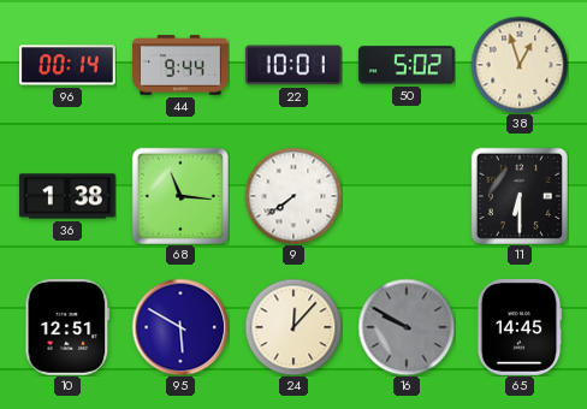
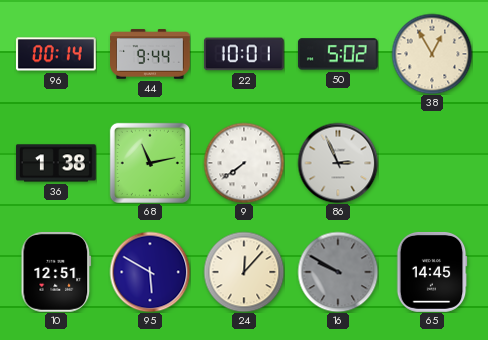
38: 12:57 -> 12:55 (432, 54)
68: 11:16 -> 11:13 (150, 163)
86: none -> 2:56 (338, 163)
11: 6:30 -> none (520, 196)
